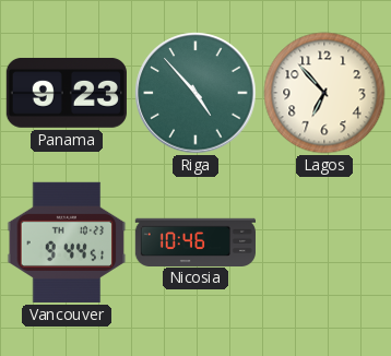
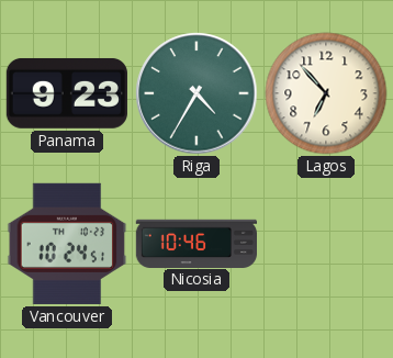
Riga: 4:53 -> 4:35 (196, 93)
Vancouver: 9:44 -> 10:24 (67, 244)
